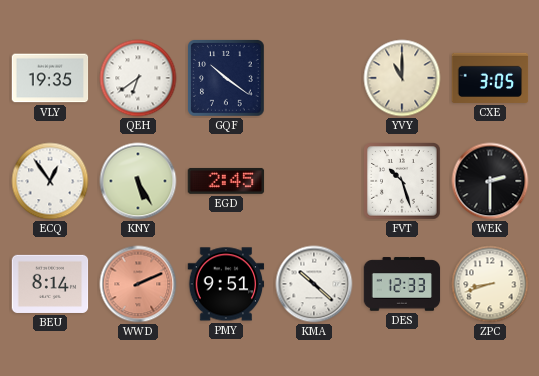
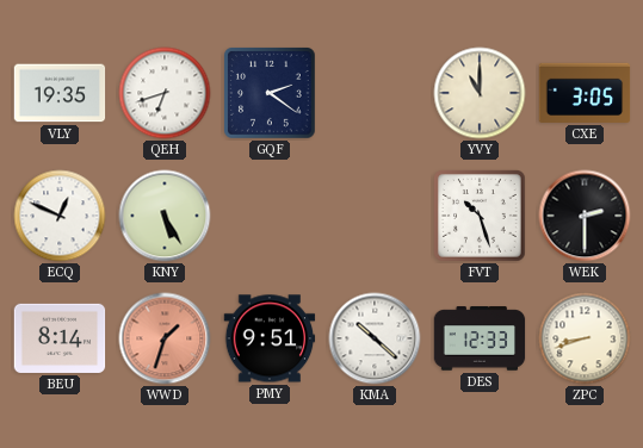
QEH: 6:39 -> 6:42 (165, 93)
GQF: 10:21 -> 2:21 (271, 94)
ECQ: 12:54 -> 12:49 (60, 216)
EGD: 2:45 -> none (226, 181)
WWD: 2:11 -> 1:33 (165, 338)
